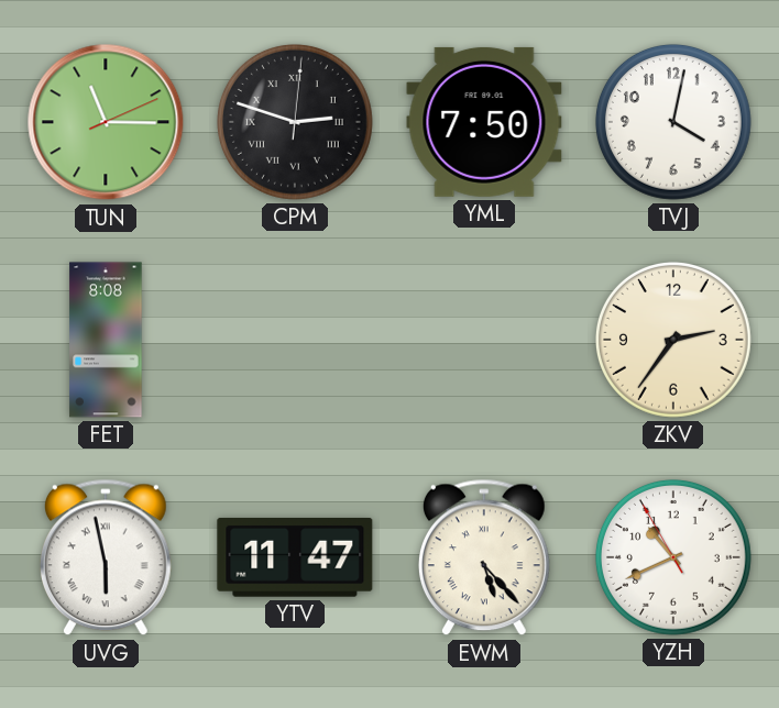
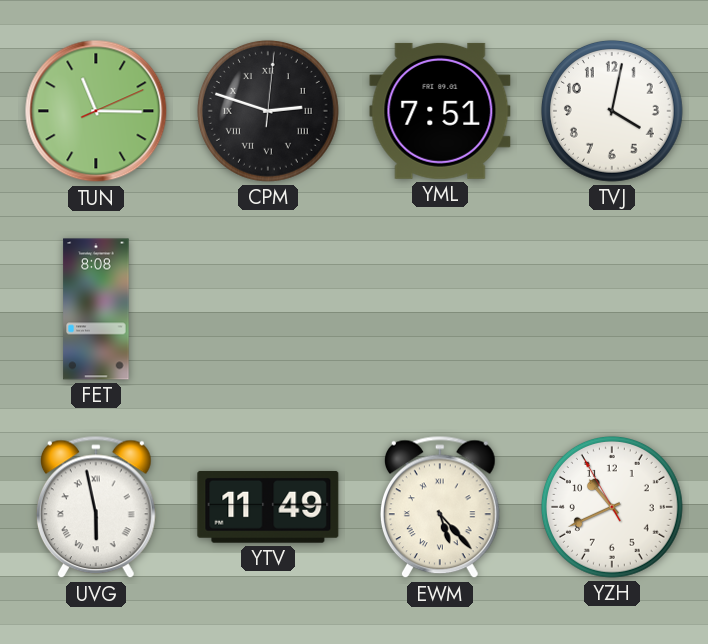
YML: 7:50 -> 7:51 (440, 111)
ZKV: 2:36 -> none (673, 340)
YTV: 11:47 -> 11:49 (268, 507)
